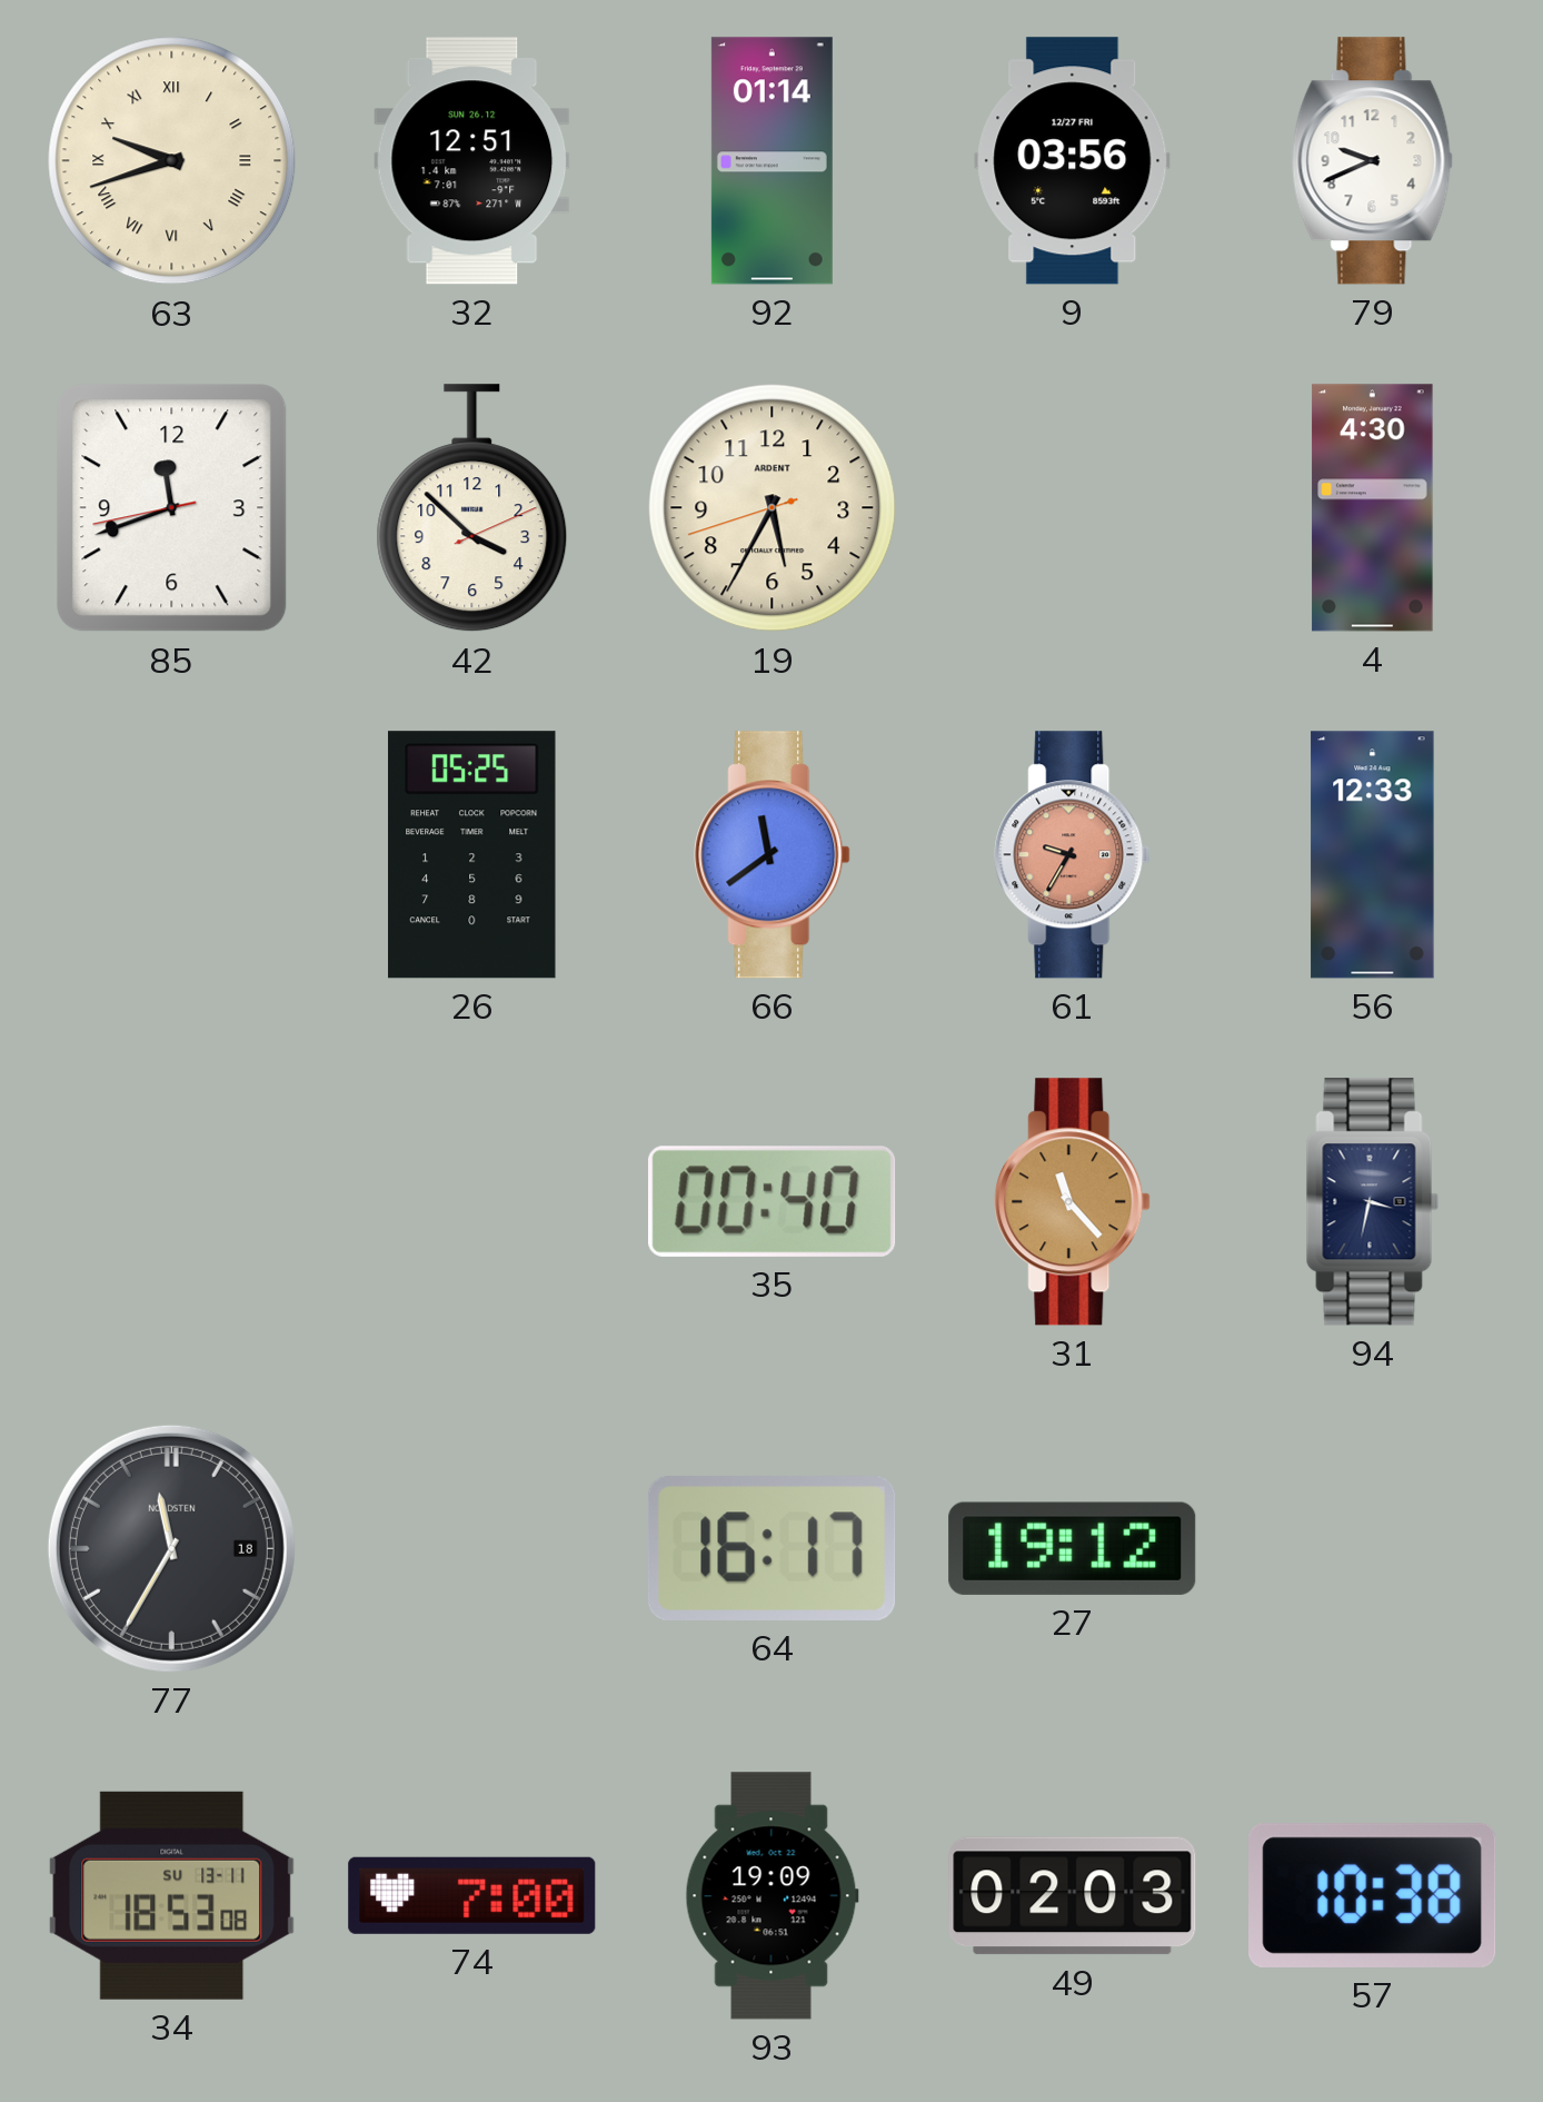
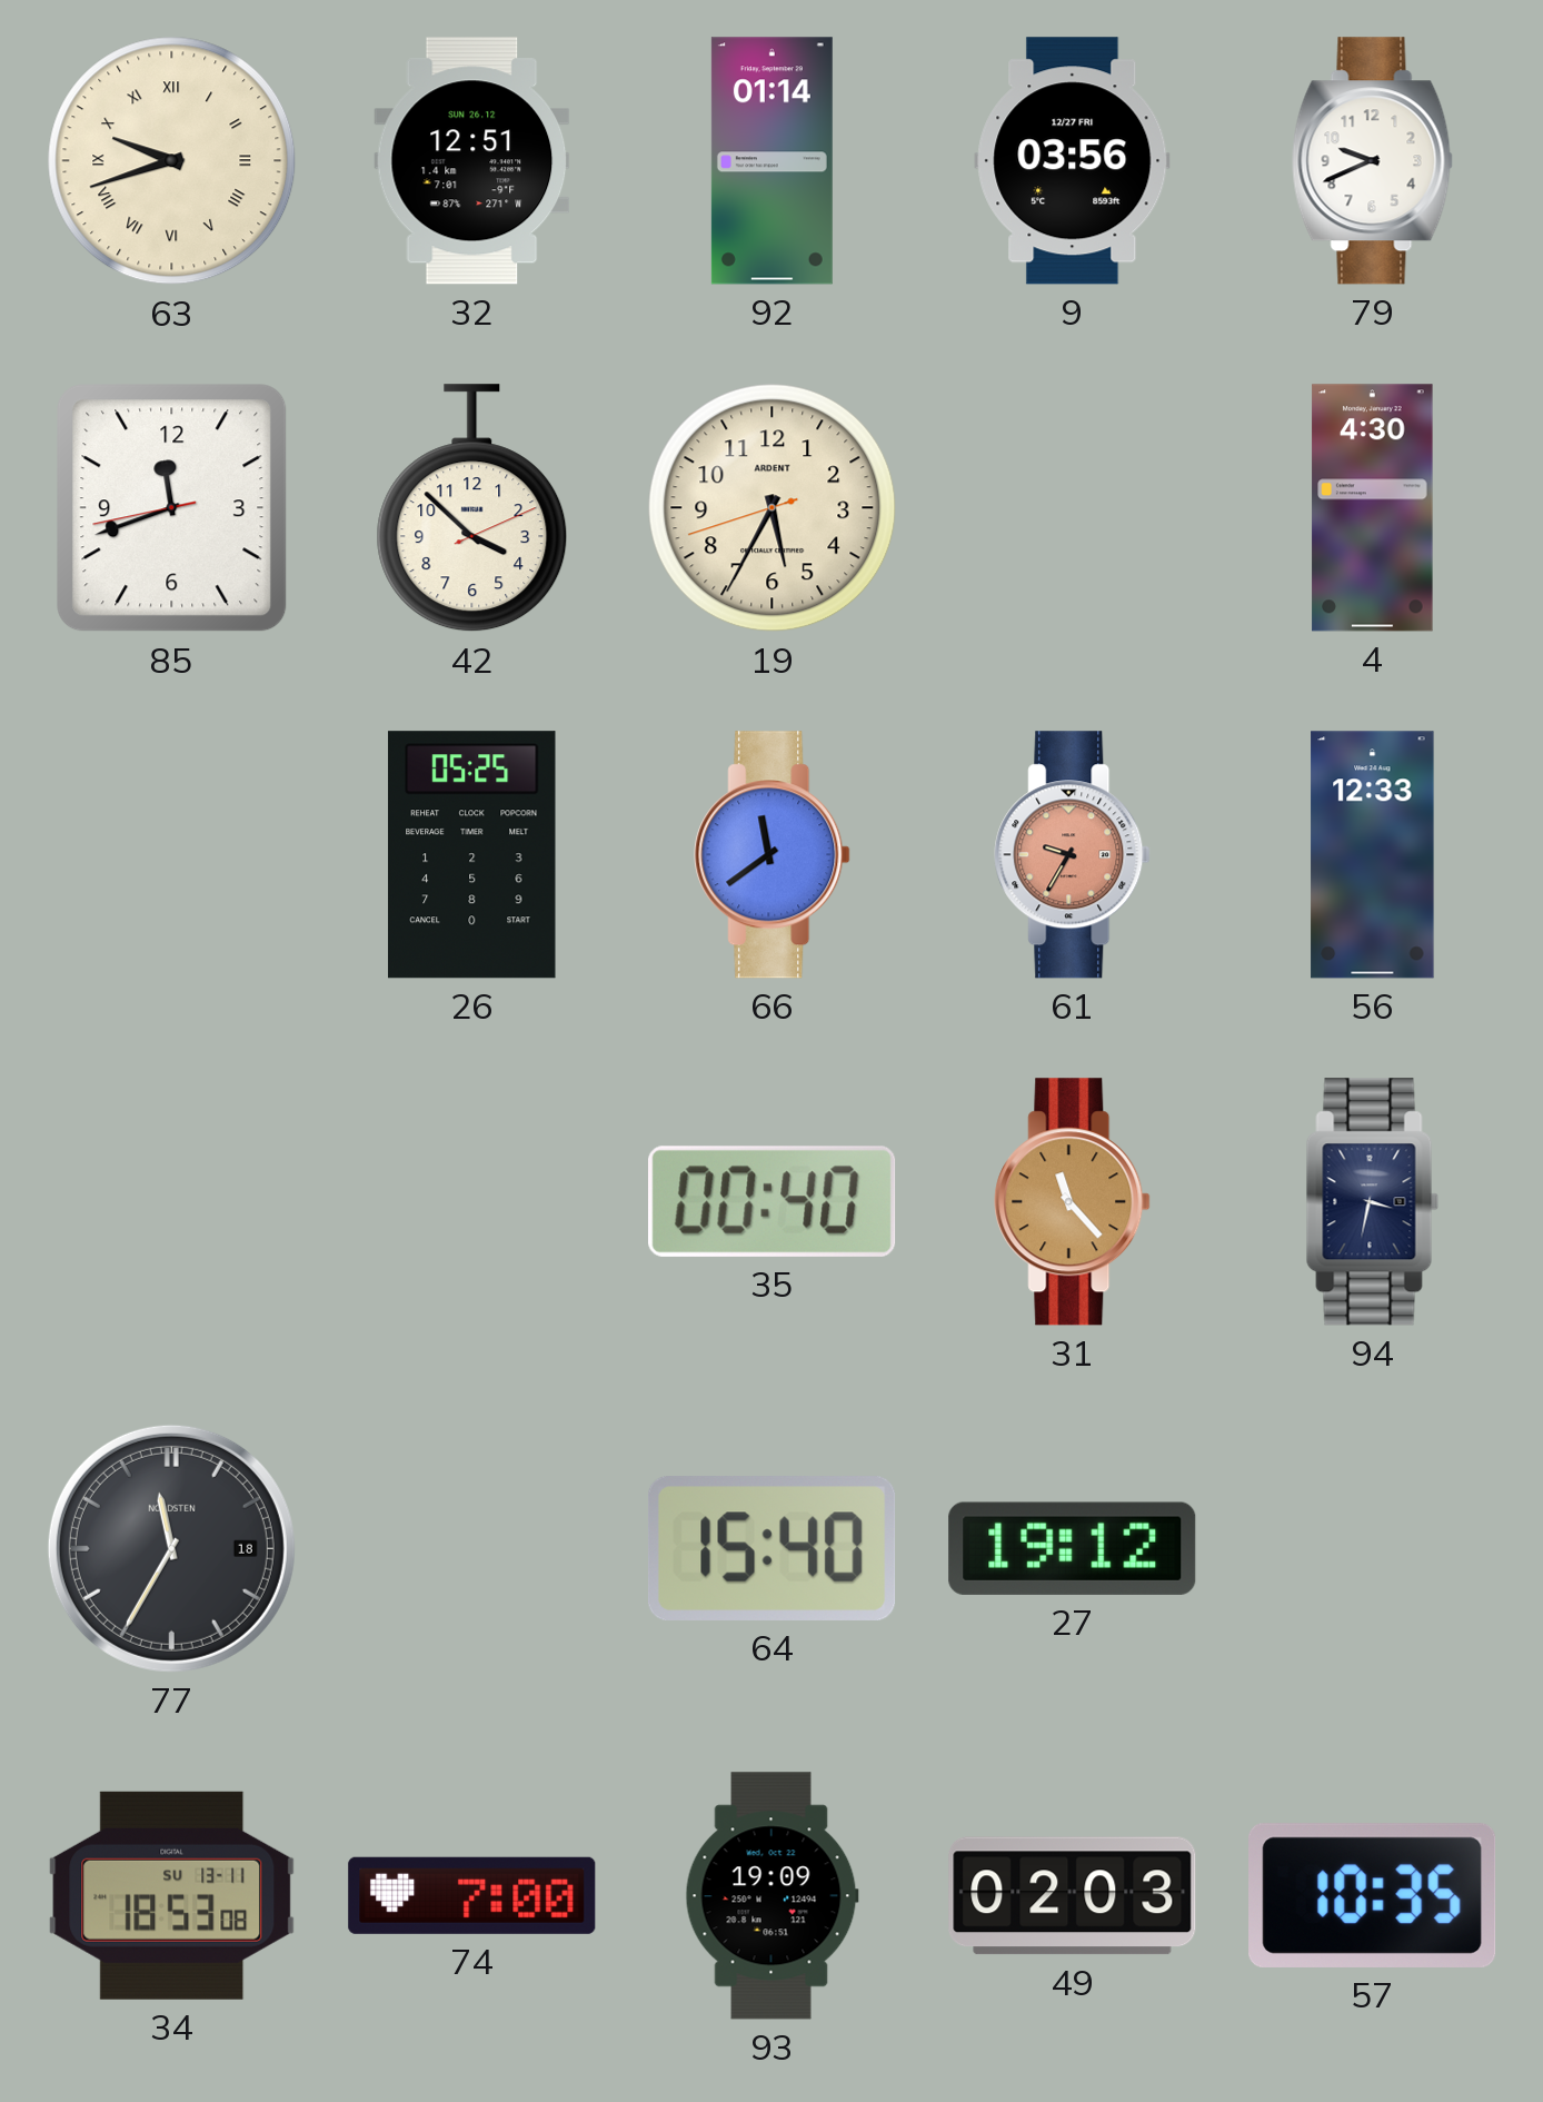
64: 16:17 -> 15:40 (771, 1548)
57: 10:38 -> 10:35 (1373, 1895)
